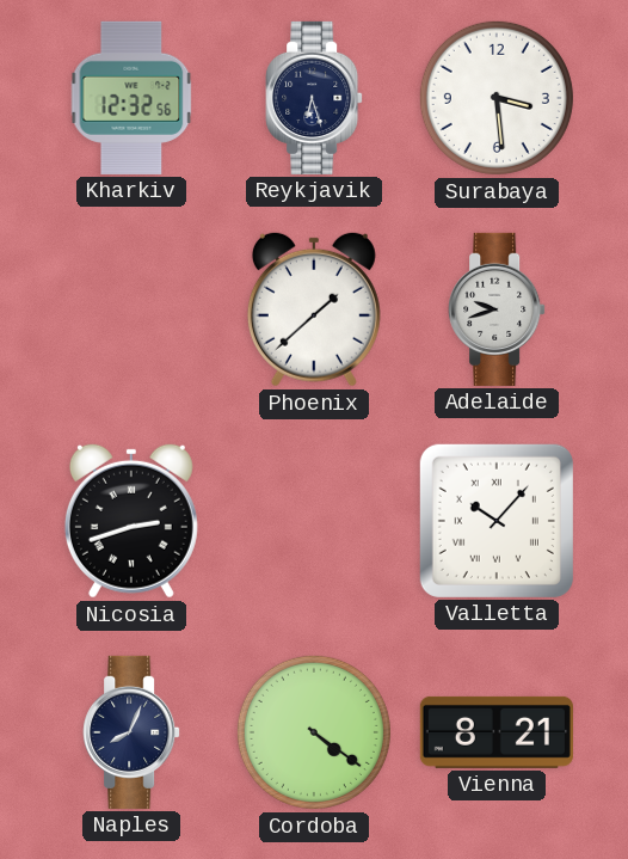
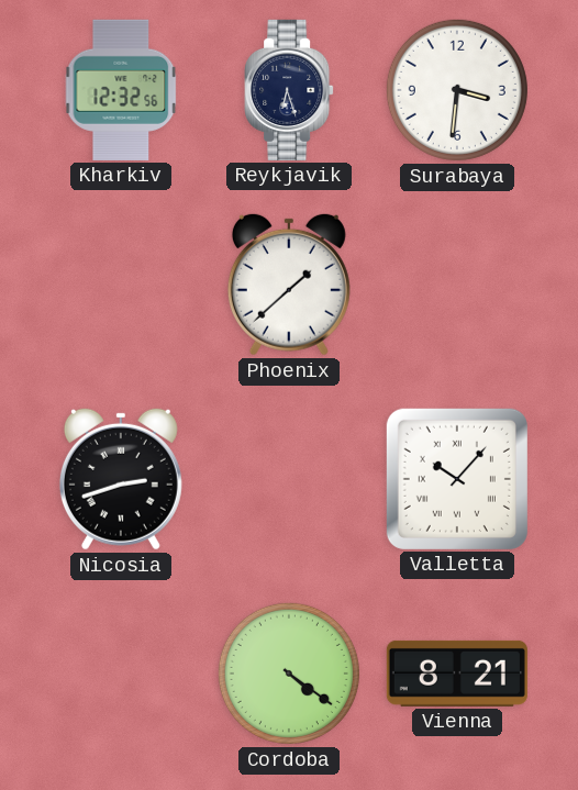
Surabaya: 3:29 -> 3:31 (457, 90)
Adelaide: 9:42 -> none (497, 309)
Naples: 8:04 -> none (131, 732)
